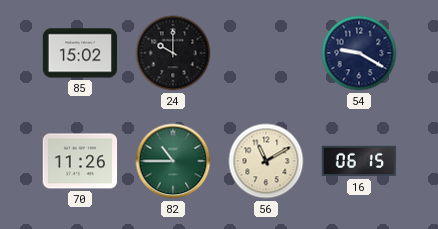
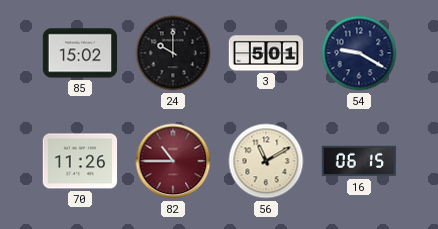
3: none -> 5:01 (266, 53)
82 dial: green -> burgundy (173, 161)
